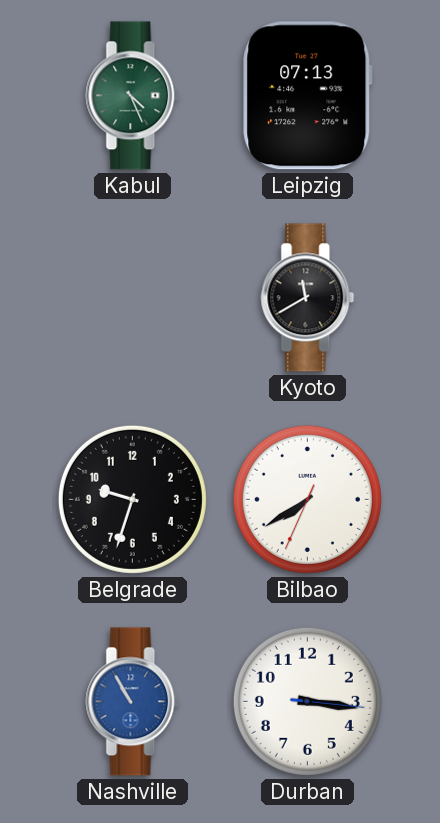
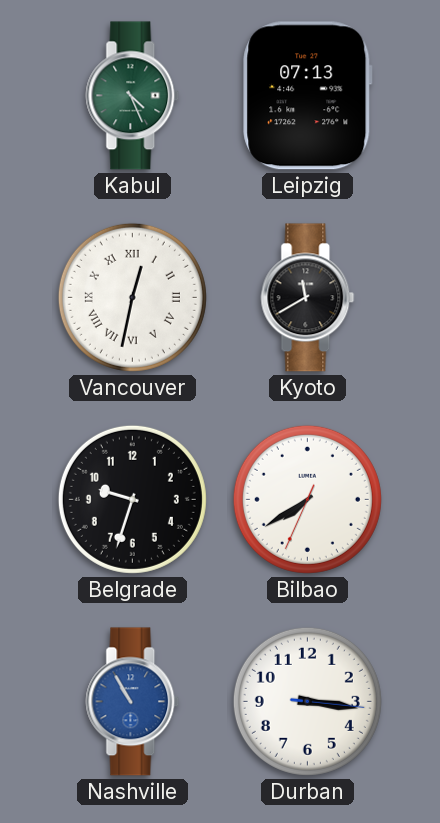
Vancouver: none -> 12:32 (132, 297)
